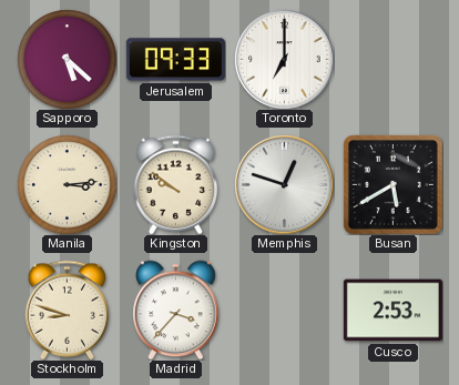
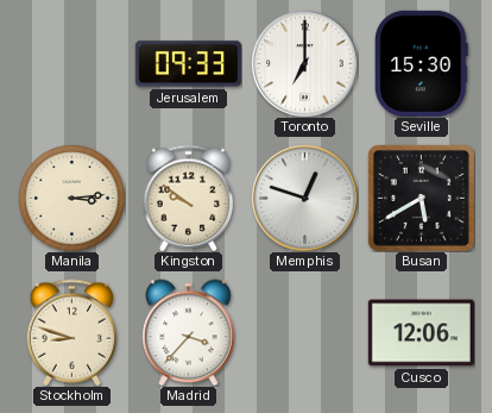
Sapporo: 5:22 -> none (67, 59)
Seville: none -> 15:30 (422, 63)
Cusco: 2:53 -> 12:06 (421, 333)
